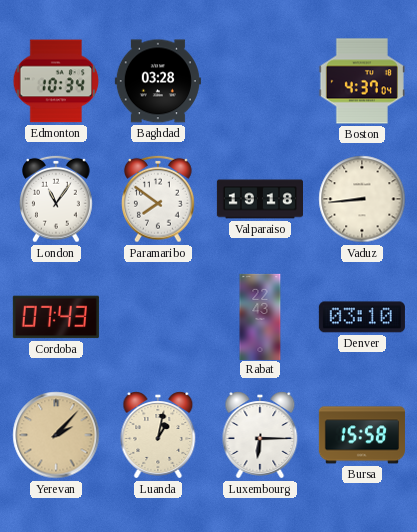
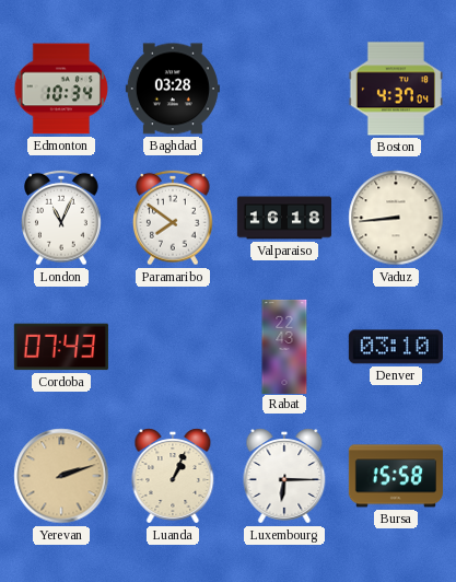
London: 11:06 -> 11:04 (62, 218)
Valparaiso: 19:18 -> 16:18 (283, 218)
Yerevan: 2:07 -> 2:12 (61, 476)
Luanda: 1:02 -> 1:04 (173, 476)
